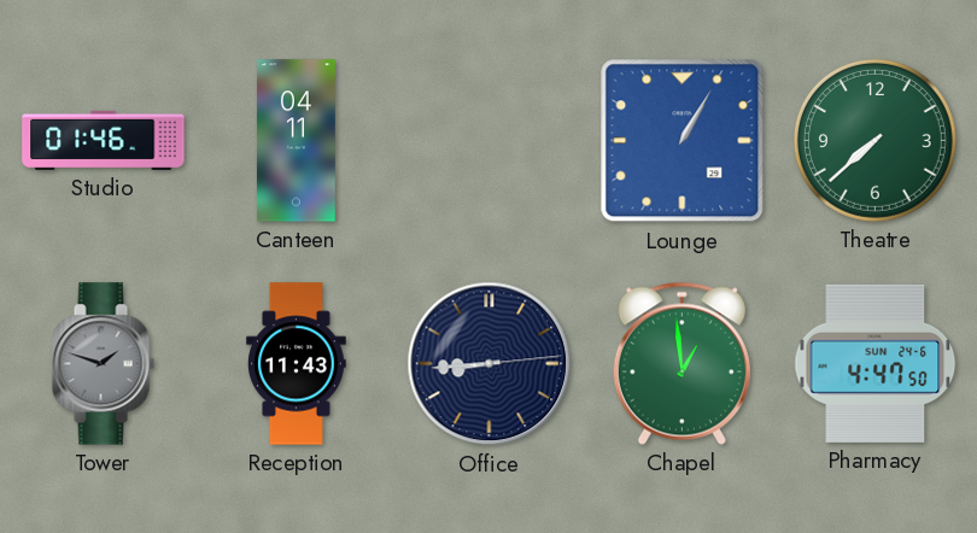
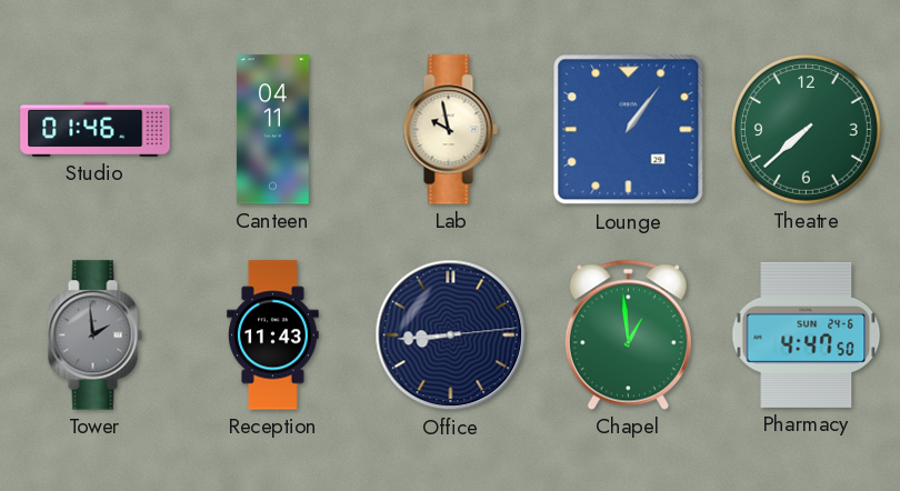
Lab: none -> 9:58 (450, 130)
Lounge: 1:05 -> 1:06 (629, 130)
Tower: 1:48 -> 1:59 (94, 335)
